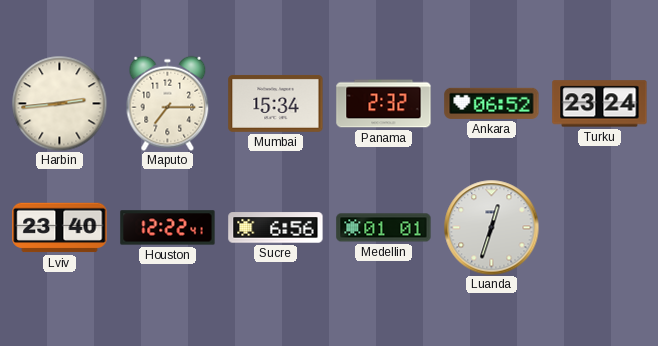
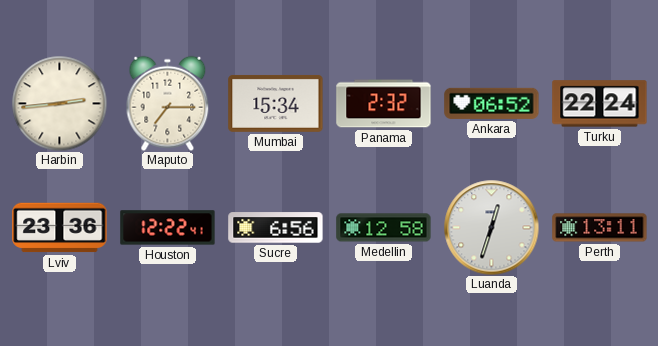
Turku: 23:24 -> 22:24 (600, 104)
Lviv: 23:40 -> 23:36 (60, 228)
Medellin: 01:01 -> 12:58 (384, 228)
Perth: none -> 13:11 (600, 228)
